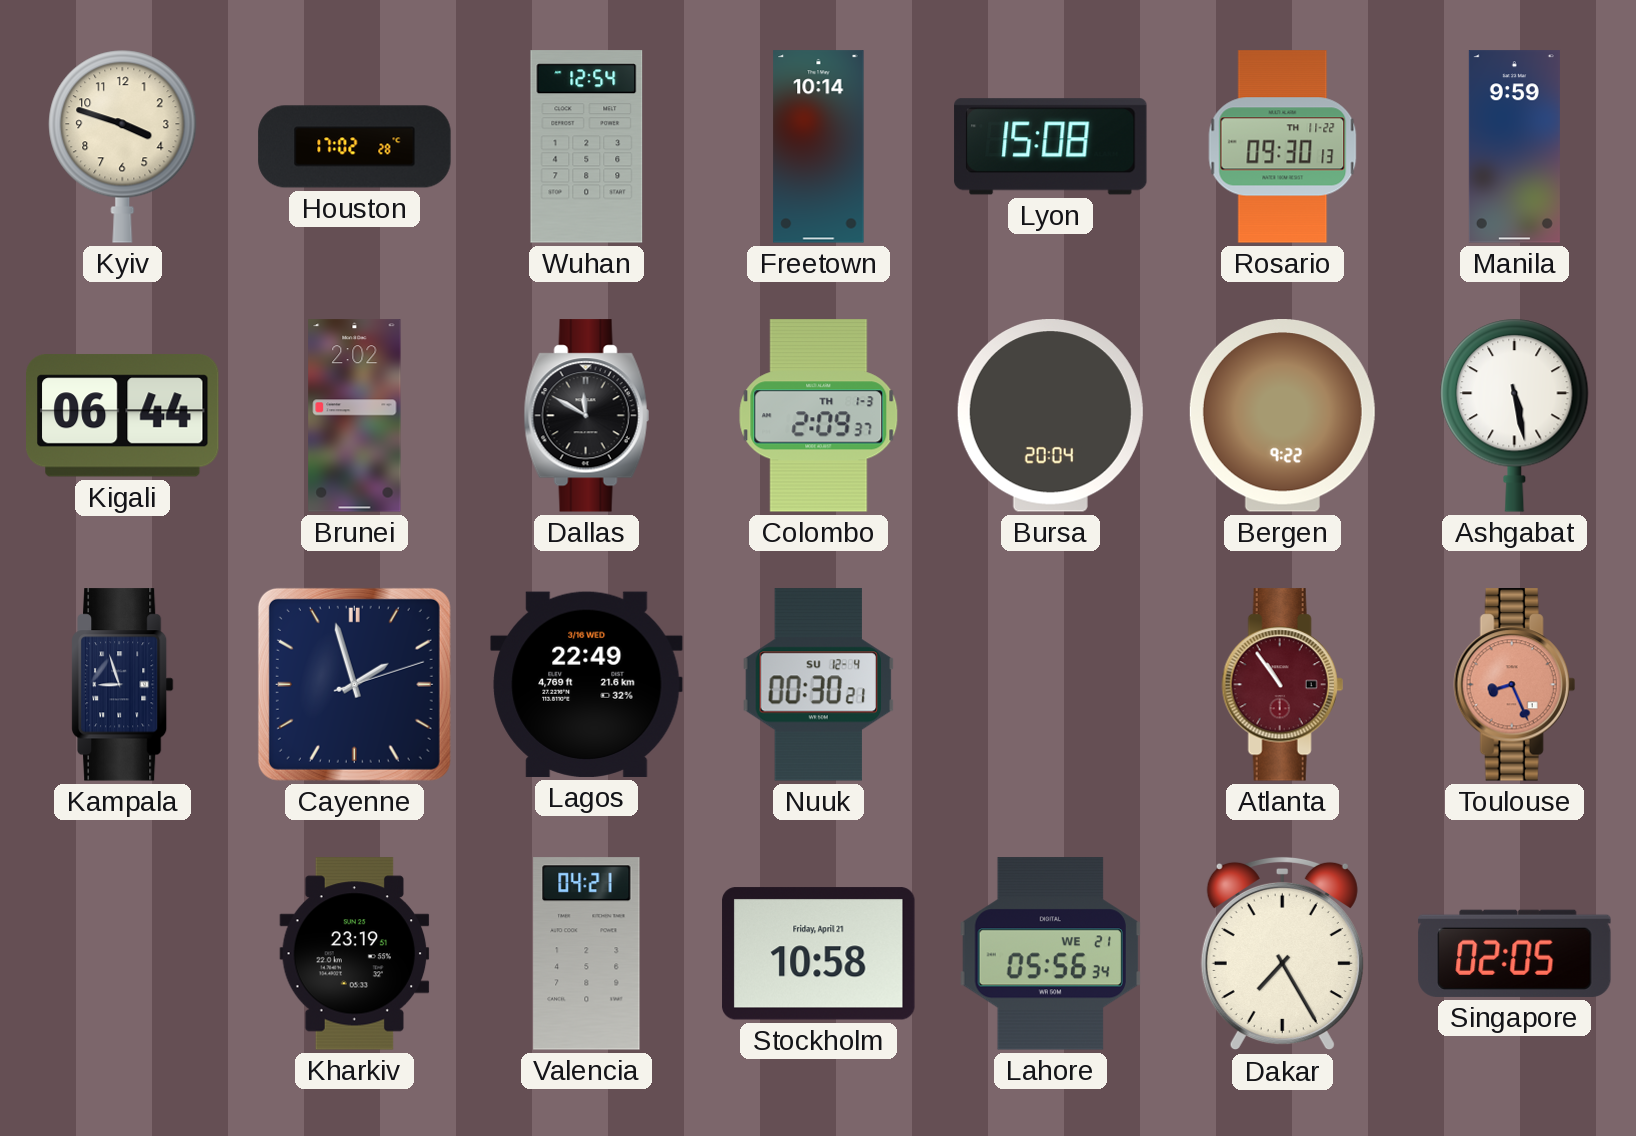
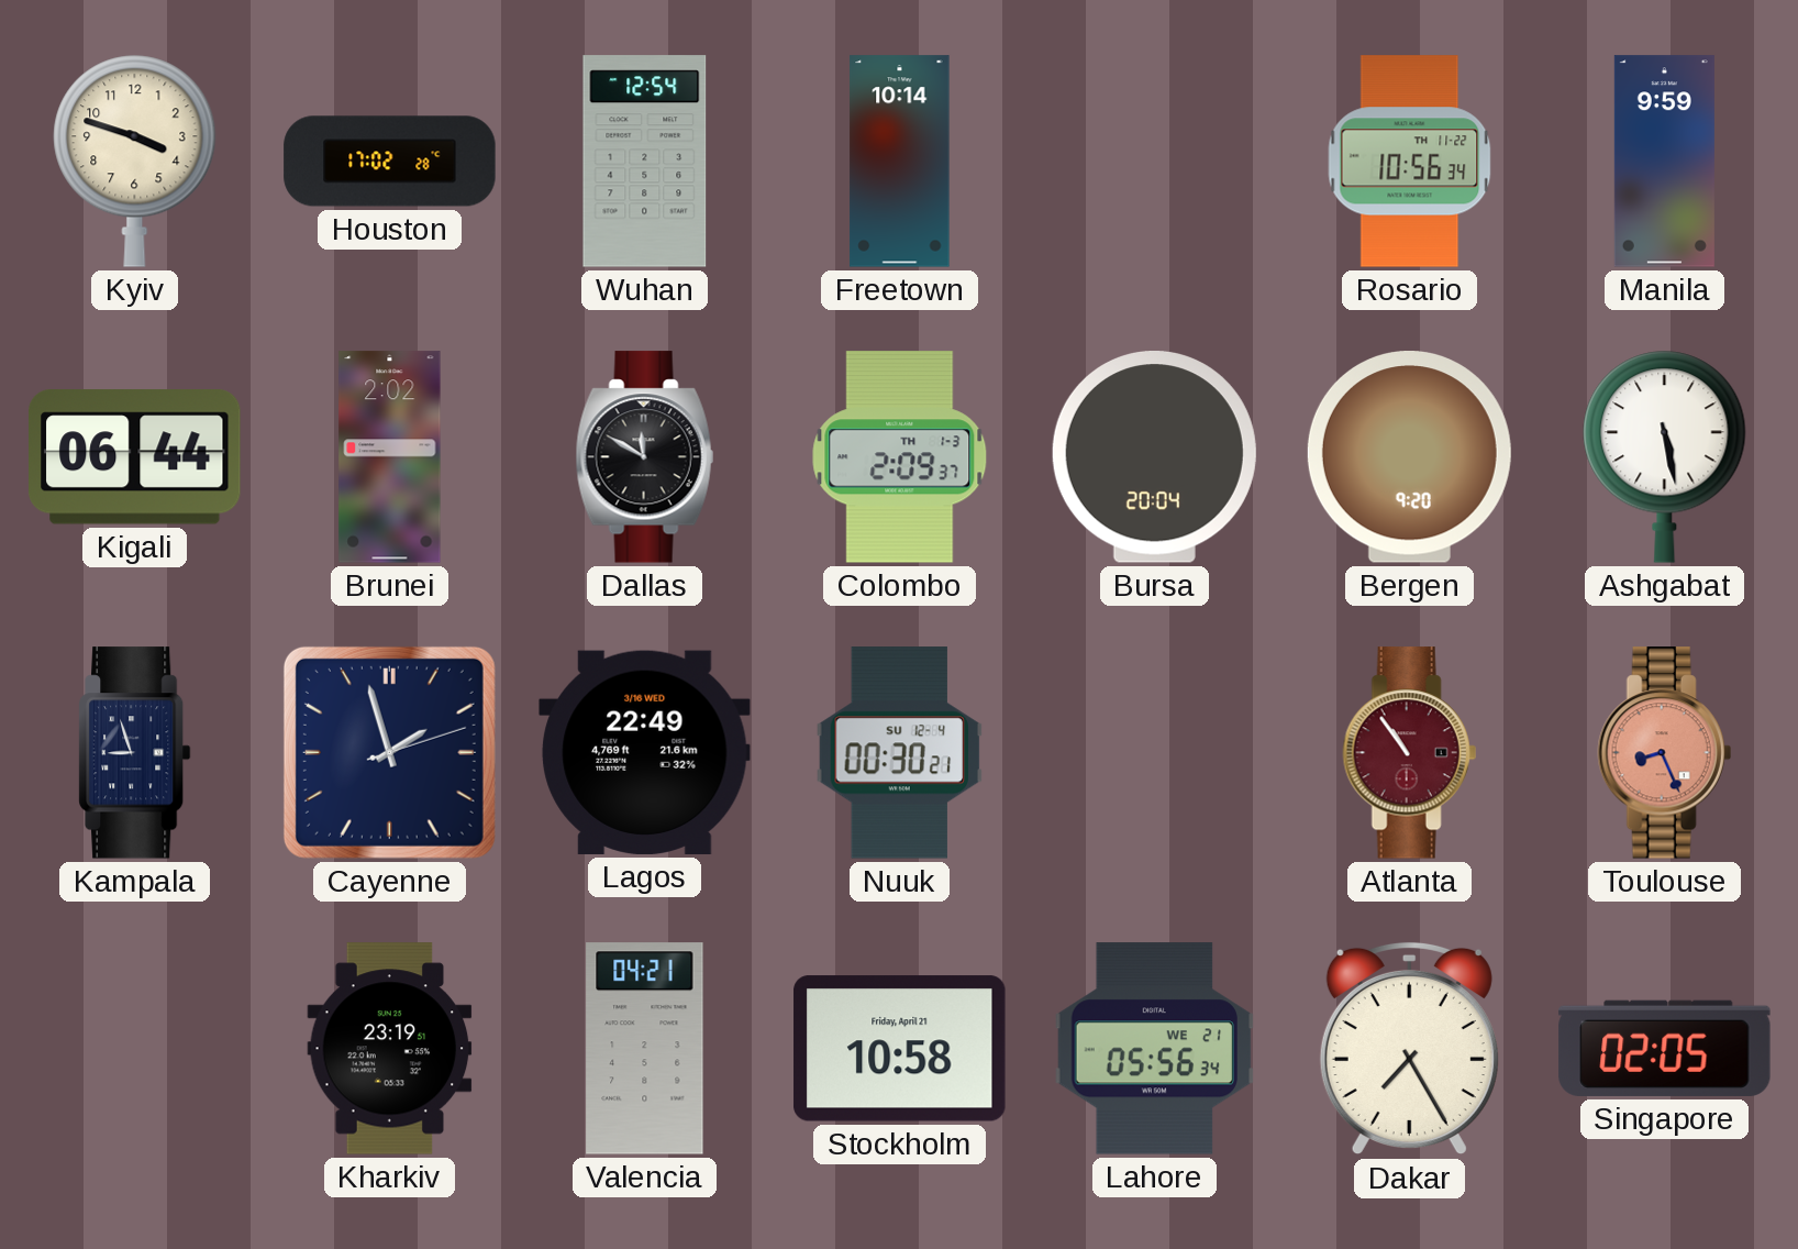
Lyon: 15:08 -> none (1051, 147)
Rosario: 09:30 -> 10:56 (1410, 162)
Bergen: 9:22 -> 9:20 (1409, 457)
